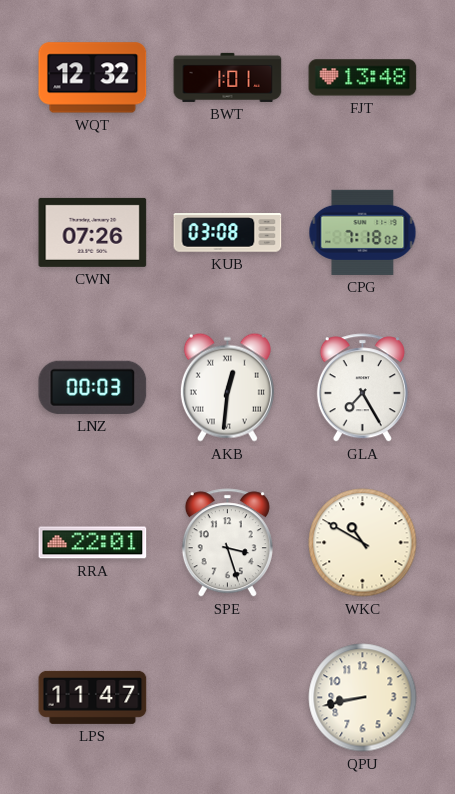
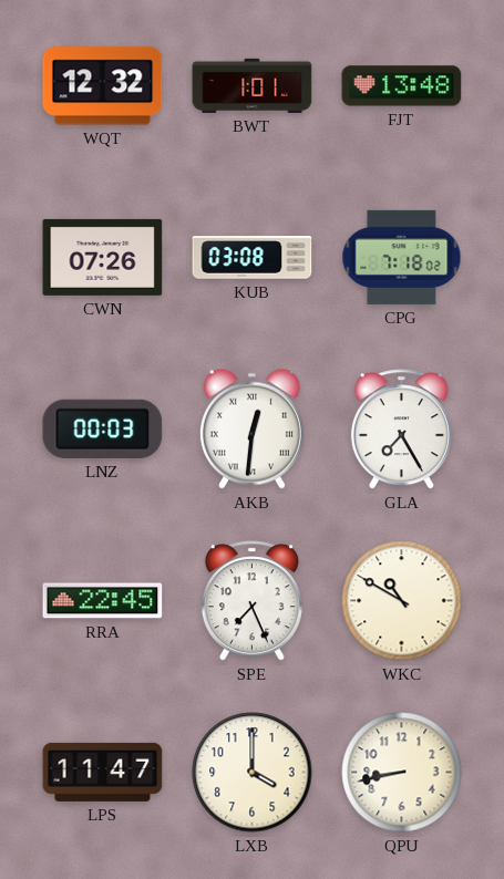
RRA: 22:01 -> 22:45 (103, 601)
SPE: 3:27 -> 7:26 (251, 601)
LXB: none -> 4:00 (253, 773)
